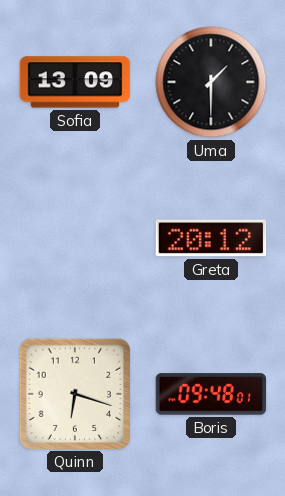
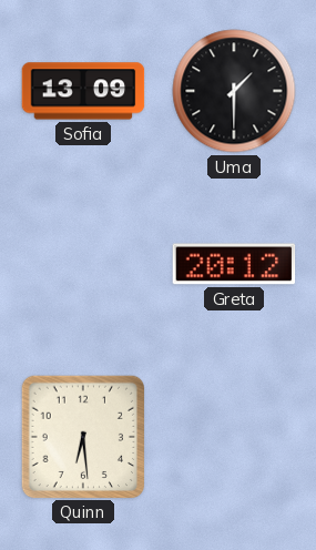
Quinn: 6:18 -> 6:29 (82, 436)
Boris: 09:48 -> none (211, 394)
